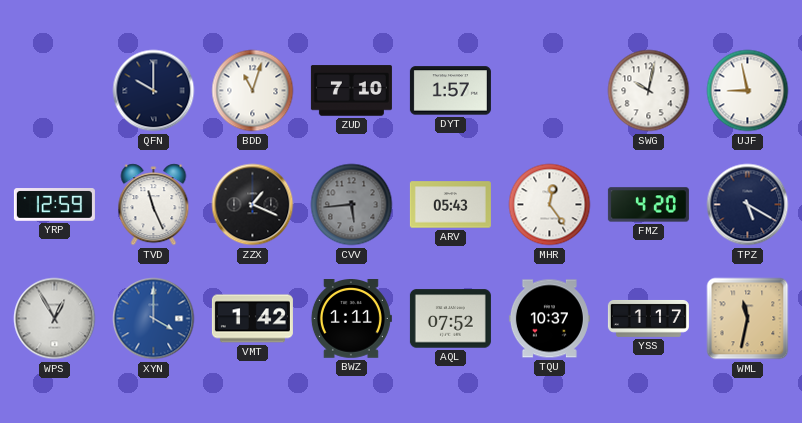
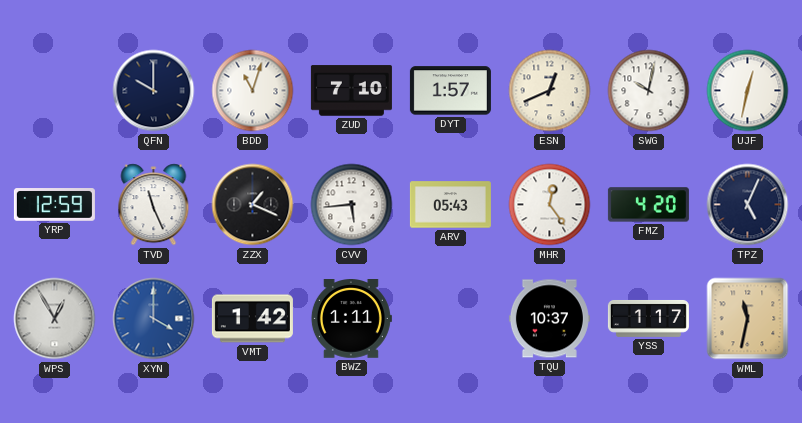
ESN: none -> 12:41 (550, 91)
UJF: 8:58 -> 12:32 (748, 91)
CVV dial: grey -> white (352, 205)
TPZ: 5:20 -> 5:04 (748, 205)
AQL: 07:52 -> none (450, 319)
